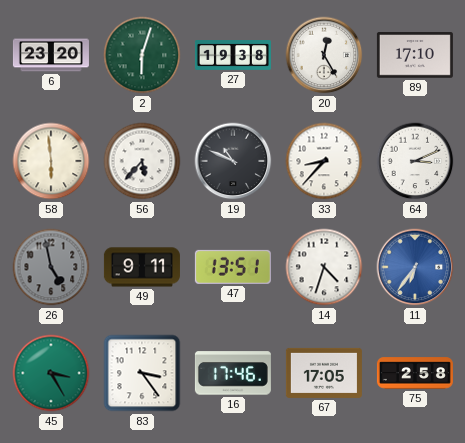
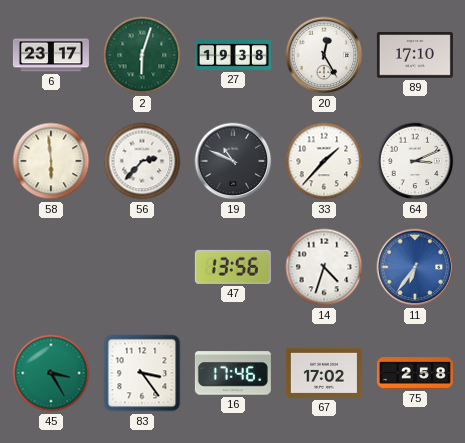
6: 23:20 -> 23:17 (51, 55)
56: 5:37 -> 2:37 (142, 161)
33: 8:37 -> 1:37 (324, 161)
26: 4:58 -> none (51, 267)
49: 9:11 -> none (142, 267)
47: 13:51 -> 13:56 (233, 267)
67: 17:05 -> 17:02 (324, 373)
